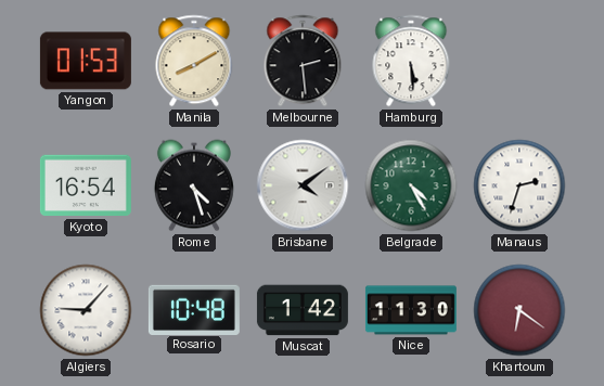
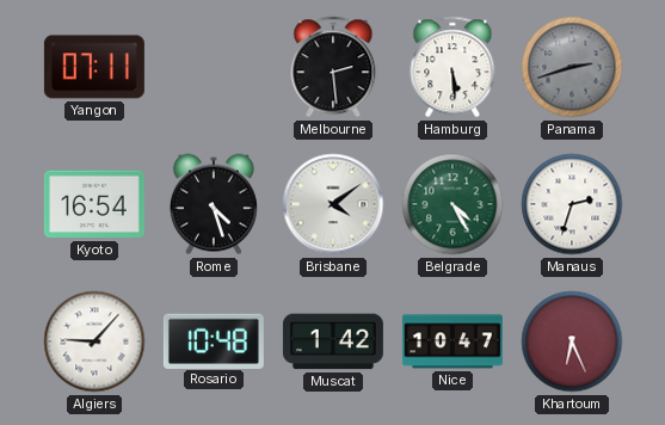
Yangon: 01:53 -> 07:11 (94, 67)
Manila: 8:10 -> none (194, 61)
Panama: none -> 2:42 (572, 67)
Nice: 11:30 -> 10:47 (452, 341)
Khartoum: 6:21 -> 6:26 (572, 341)
